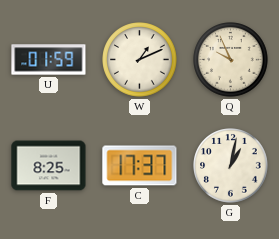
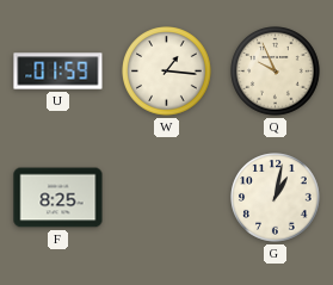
W: 1:11 -> 1:16 (167, 72)
C: 17:37 -> none (140, 166)
